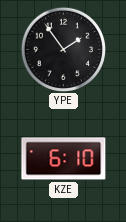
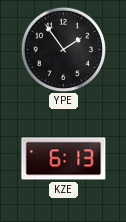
KZE: 6:10 -> 6:13 (64, 159)
